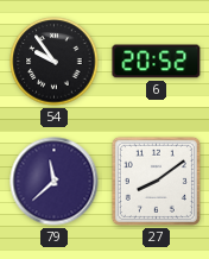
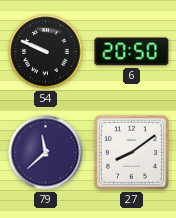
54: 9:54 -> 9:49 (46, 52)
6: 20:52 -> 20:50 (132, 52)
